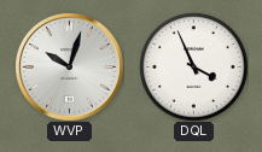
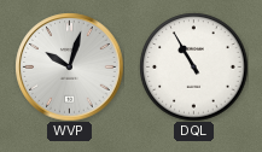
DQL: 3:56 -> 10:55 (193, 66)
